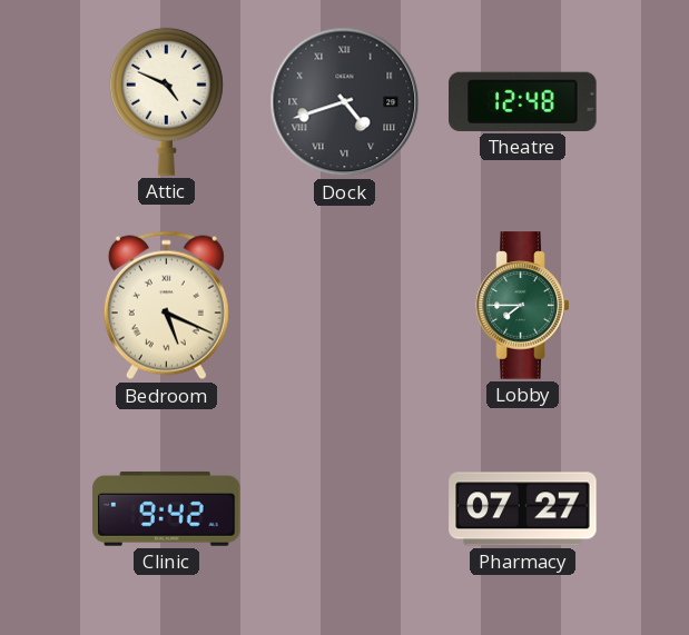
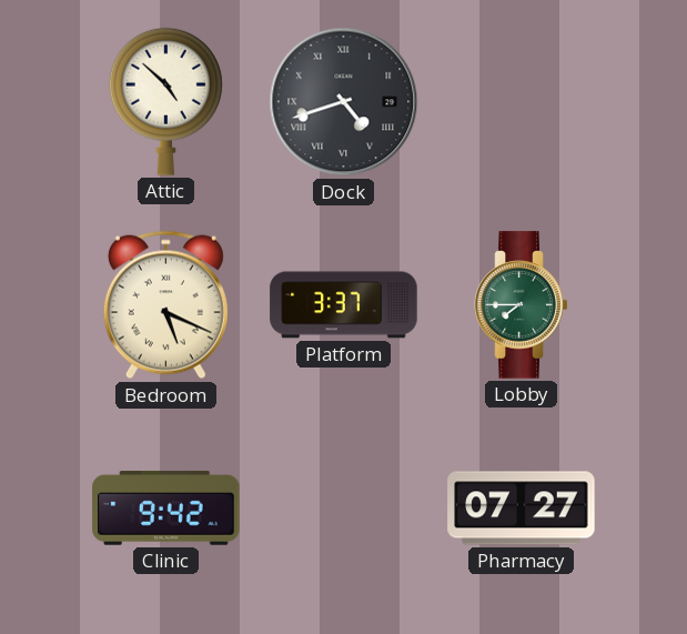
Attic: 4:49 -> 4:52 (165, 101)
Theatre: 12:48 -> none (523, 101)
Platform: none -> 3:37 (344, 305)
